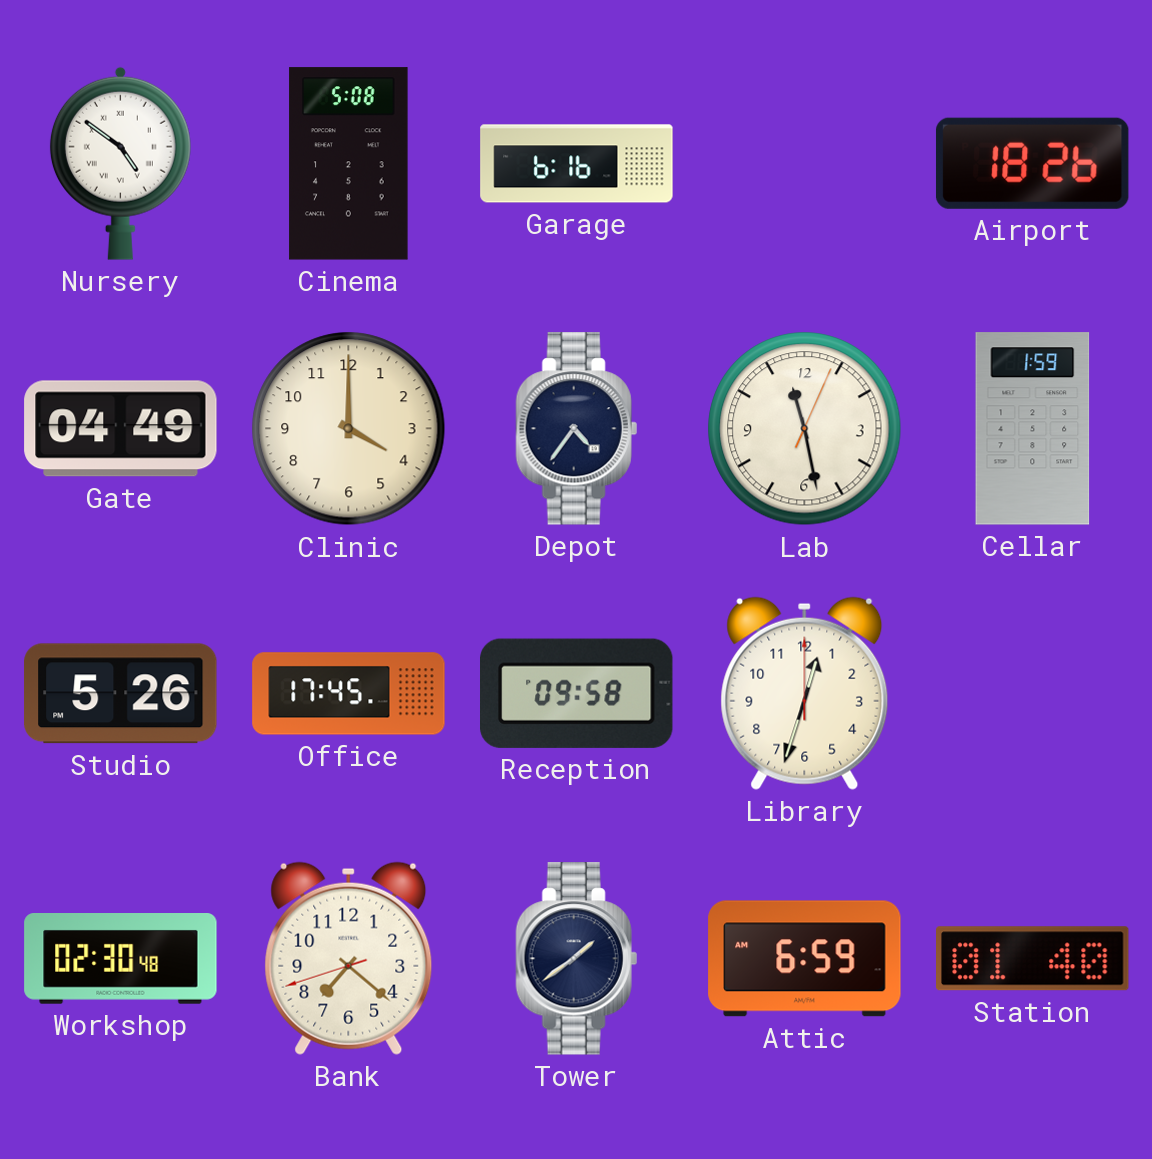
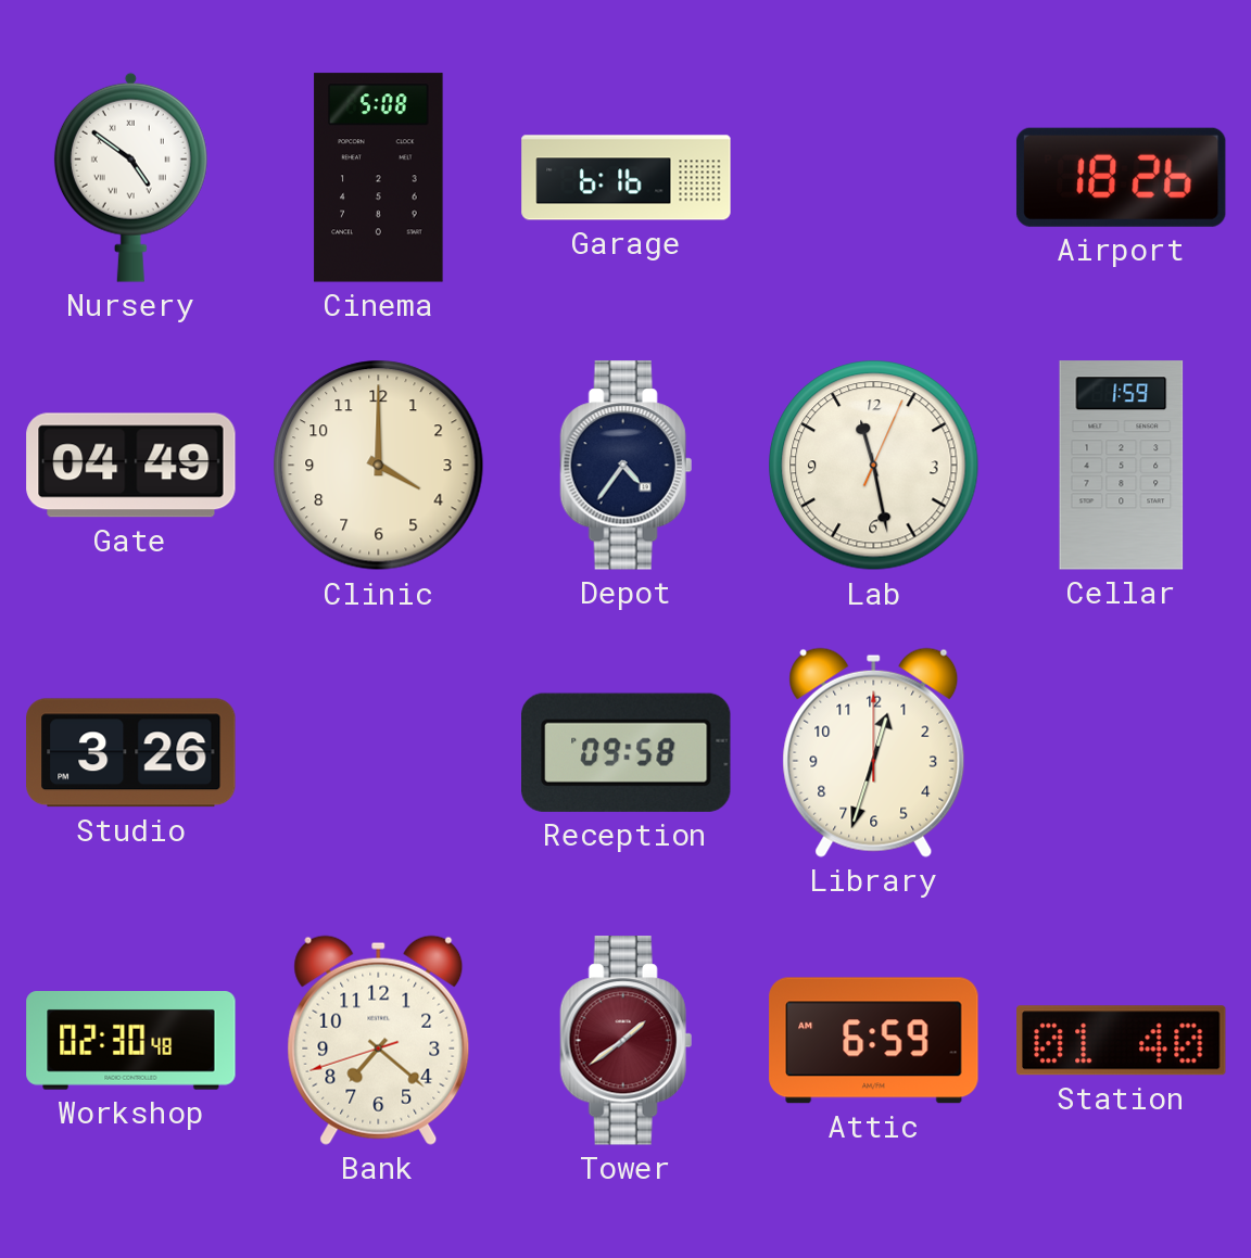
Studio: 5:26 -> 3:26 (131, 753)
Office: 17:45 -> none (349, 694)
Tower dial: navy -> burgundy (625, 1041)
